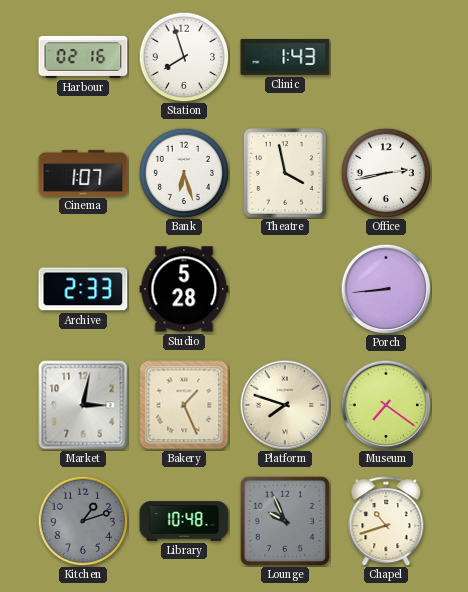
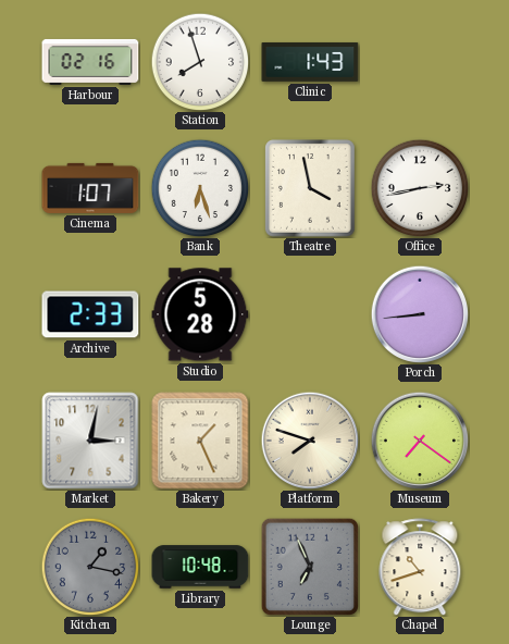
Kitchen: 1:12 -> 1:17 (90, 567)
Lounge: 9:56 -> 6:56 (309, 566)
